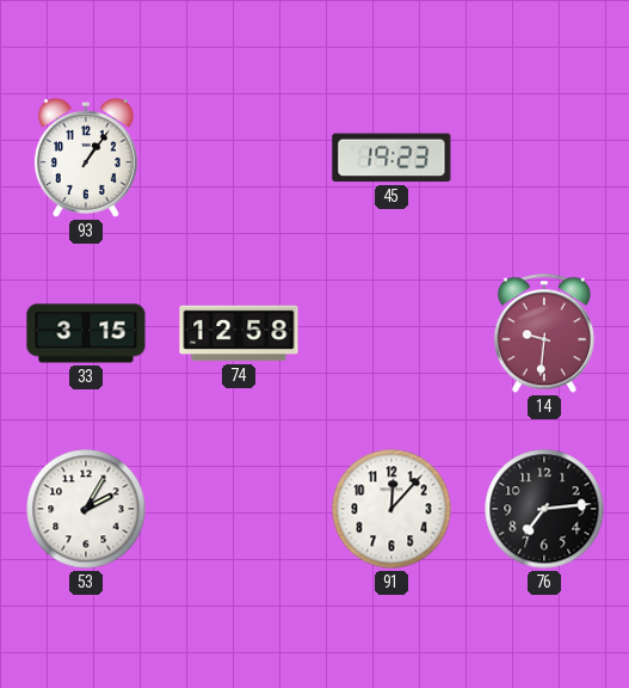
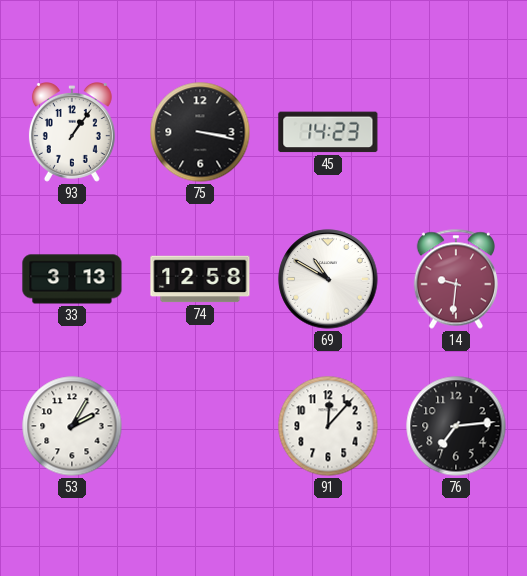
75: none -> 3:17 (200, 132)
45: 19:23 -> 14:23 (328, 132)
33: 3:15 -> 3:13 (72, 279)
69: none -> 10:50 (328, 279)
